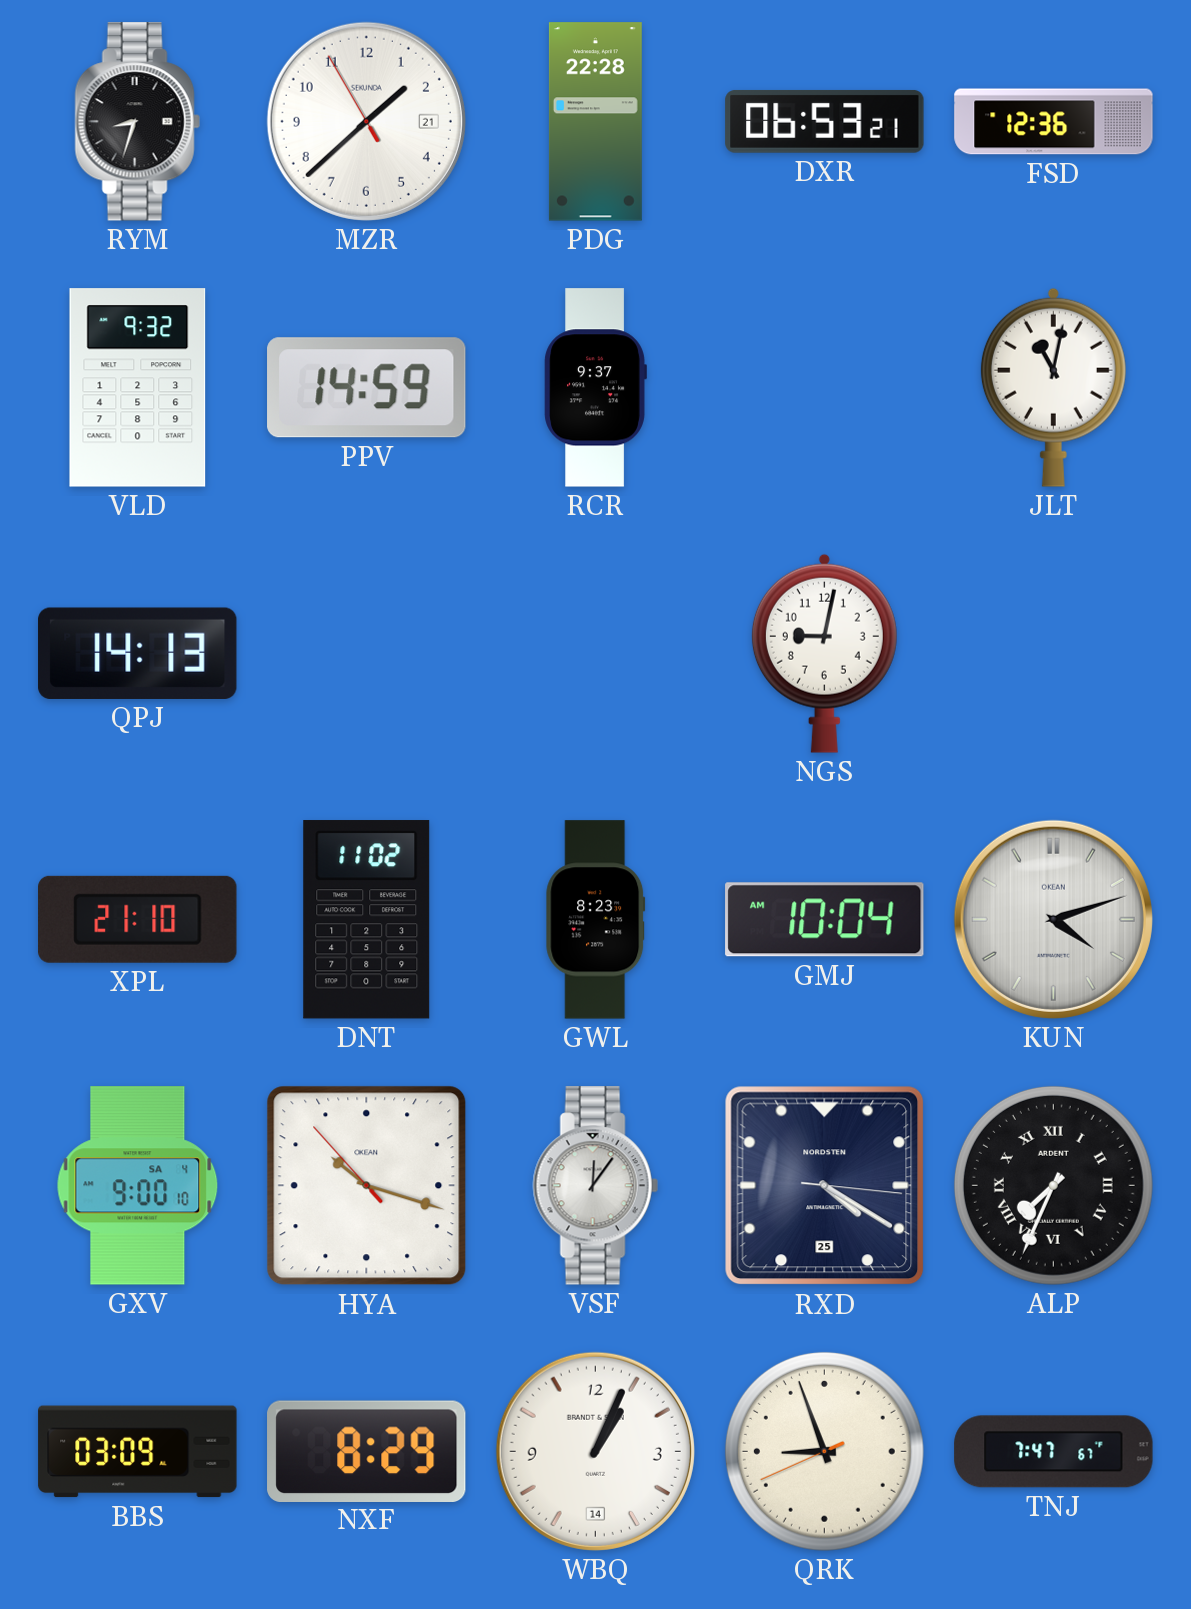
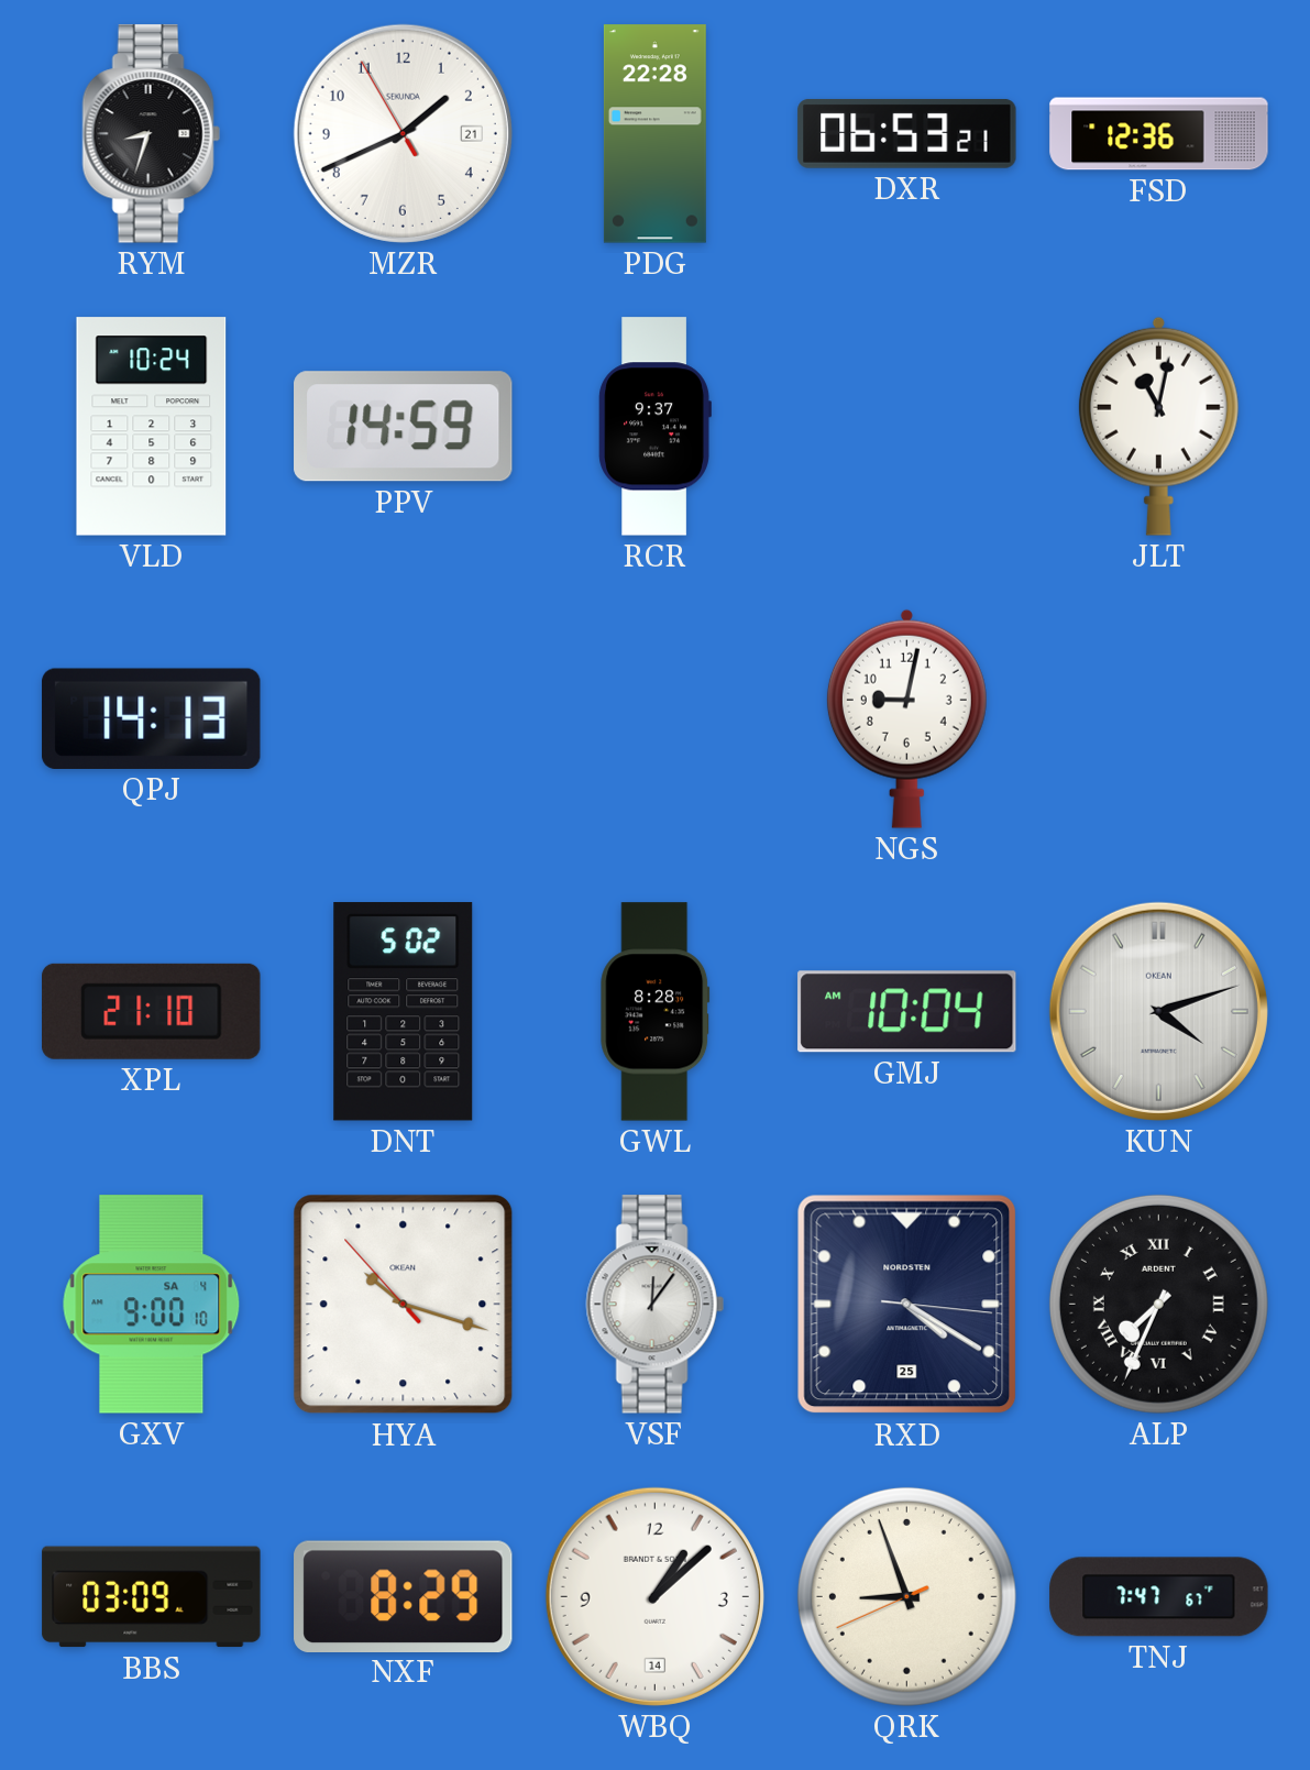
MZR: 1:37 -> 1:40 (403, 133)
VLD: 9:32 -> 10:24 (152, 427)
DNT: 11:02 -> 5:02 (404, 1012)
GWL: 8:23 -> 8:28 (656, 1012)
WBQ: 1:04 -> 1:08 (654, 1596)
